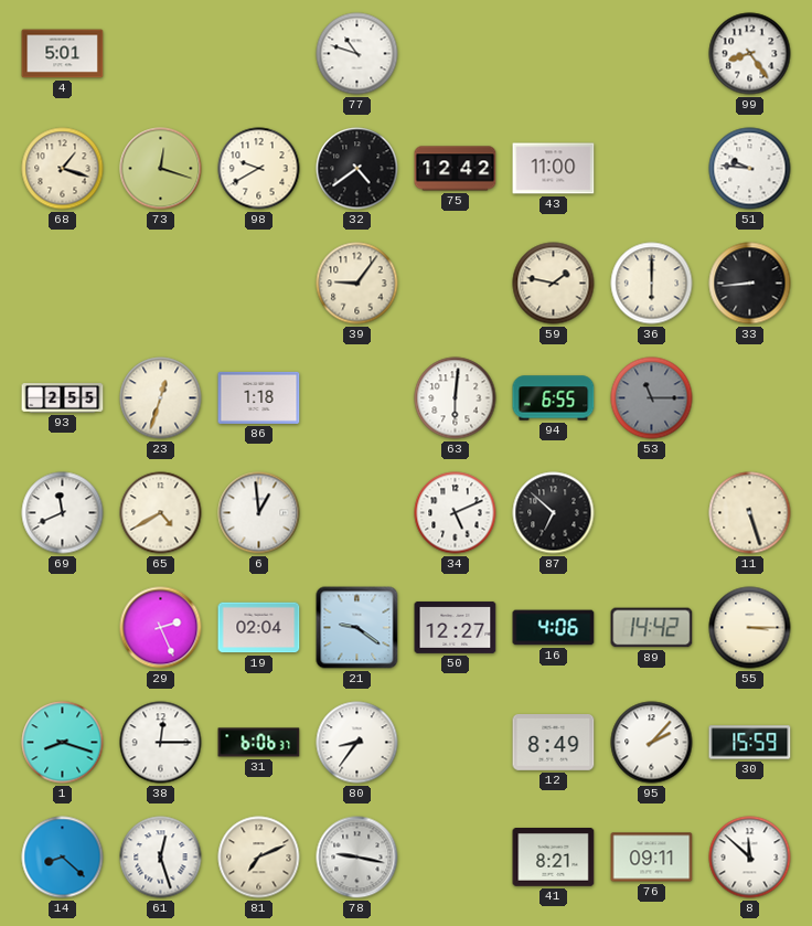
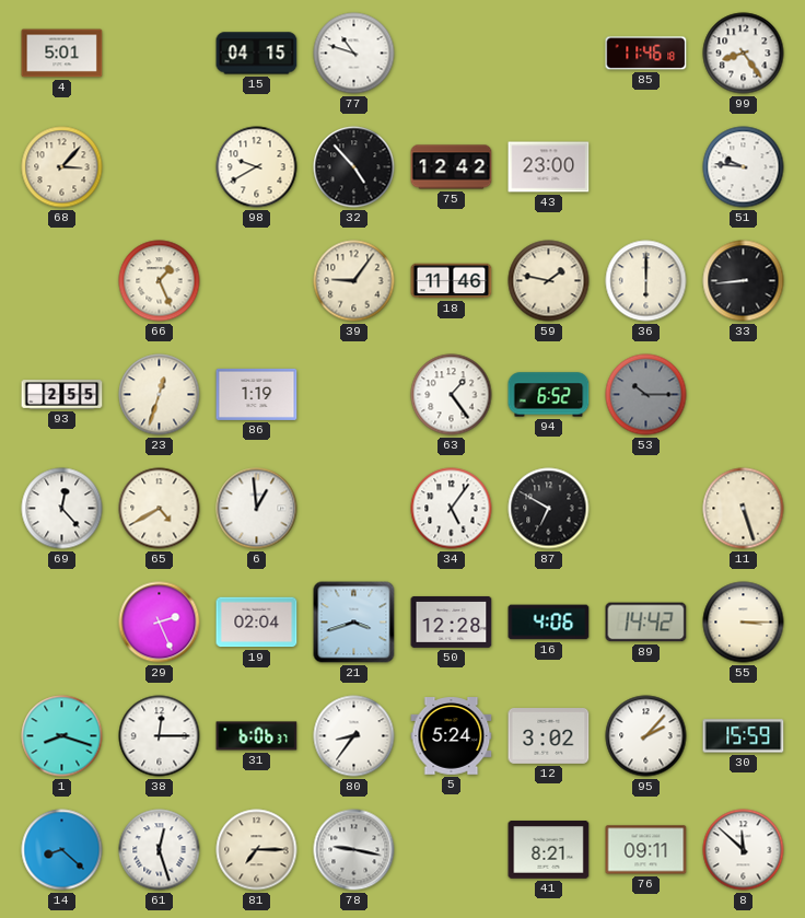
15: none -> 04:15 (257, 54)
85: none -> 11:46 (646, 54)
68: 1:18 -> 3:07 (62, 167)
73: 12:18 -> none (161, 169)
32: 4:39 -> 4:53 (354, 167)
43: 11:00 -> 23:00 (549, 167)
66: none -> 1:26 (160, 281)
18: none -> 11:46 (452, 281)
86: 1:18 -> 1:19 (257, 394)
63: 6:01 -> 1:24 (452, 395)
94: 6:55 -> 6:52 (549, 395)
53: 11:15 -> 10:15 (646, 395)
69: 11:41 -> 12:23 (62, 509)
34: 5:11 -> 5:06 (452, 509)
87: 6:52 -> 6:50 (549, 509)
21: 9:21 -> 3:42 (354, 623)
50: 12:27 -> 12:28 (452, 621)
5: none -> 5:24 (452, 736)
12: 8:49 -> 3:02 (549, 736)
81: 7:11 -> 7:15 (257, 850)
